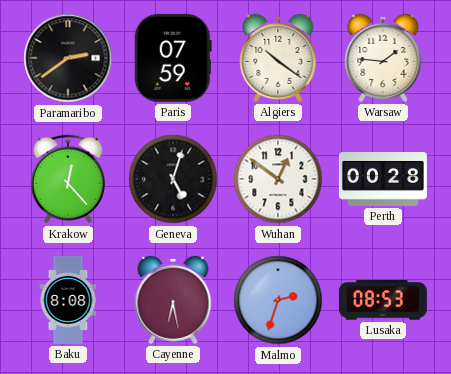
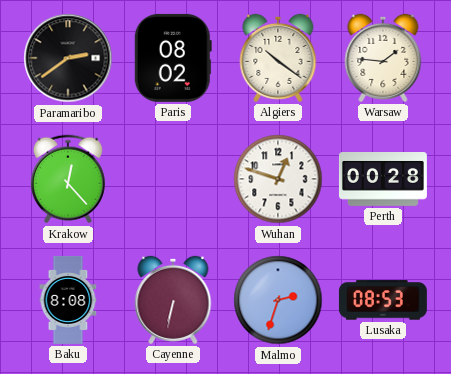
Paris: 07:59 -> 08:02 (173, 58)
Geneva: 5:03 -> none (173, 179)
Wuhan: 12:51 -> 12:48 (278, 179)
Cayenne: 6:28 -> 6:32 (173, 300)
